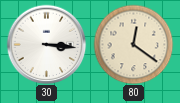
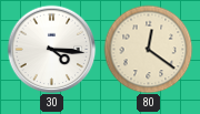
30: 3:16 -> 4:16 (51, 49)
